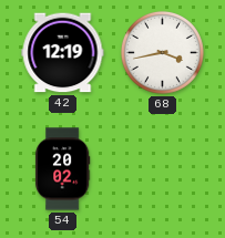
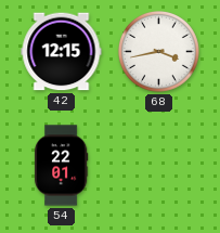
42: 12:19 -> 12:15 (62, 52)
54: 20:02 -> 22:01 (61, 166)
